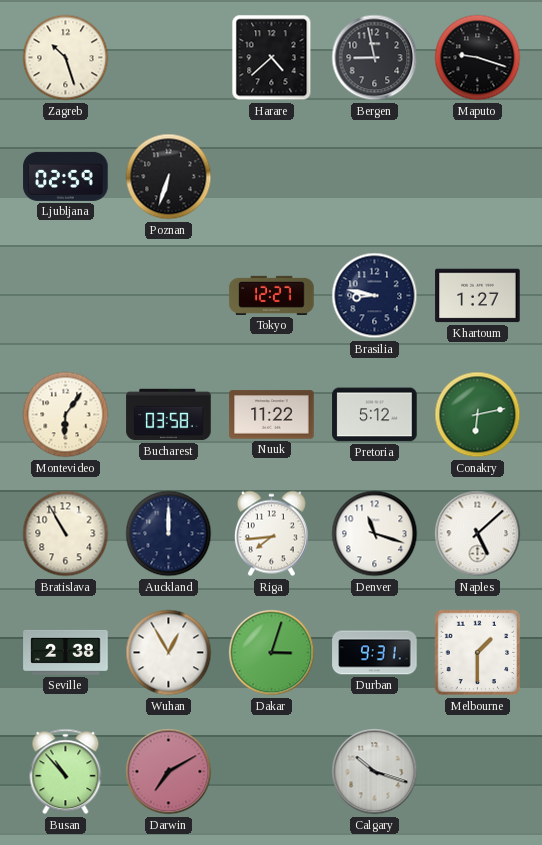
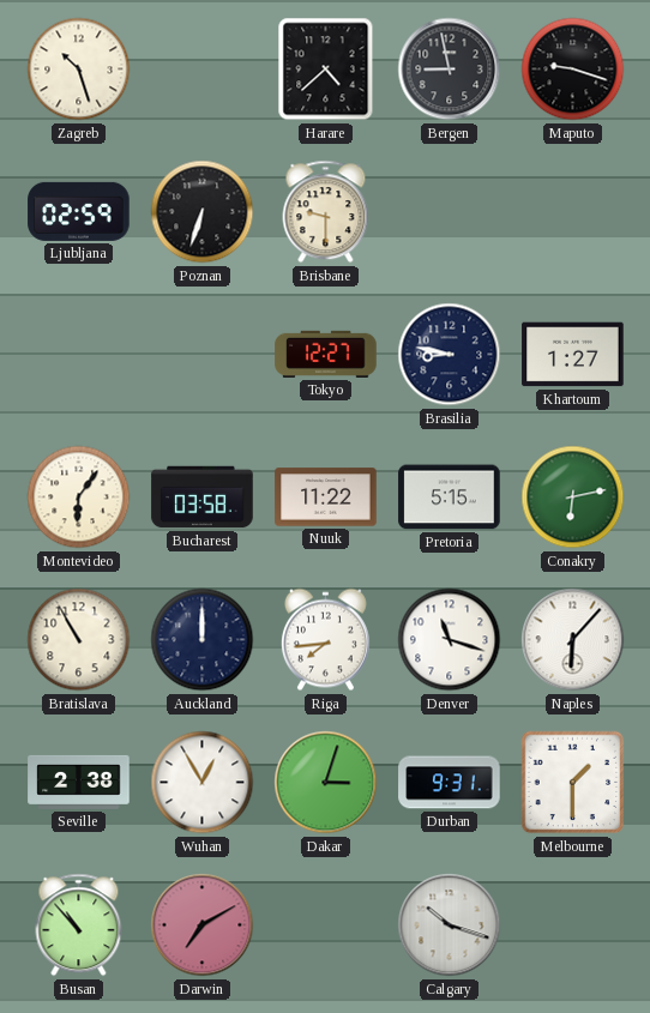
Brisbane: none -> 9:30 (326, 212)
Pretoria: 5:12 -> 5:15 (450, 498)
Naples: 5:08 -> 6:07 (573, 640)
